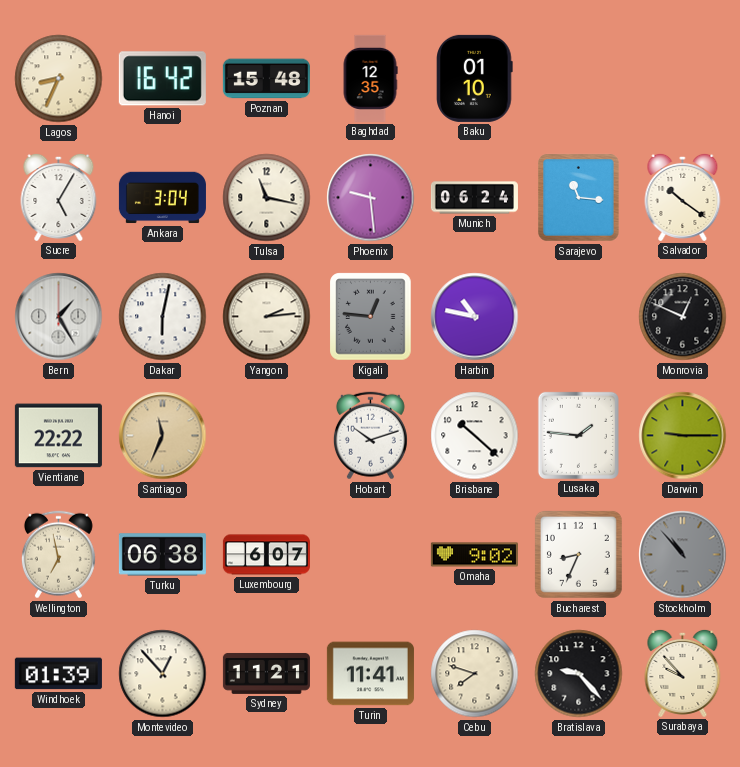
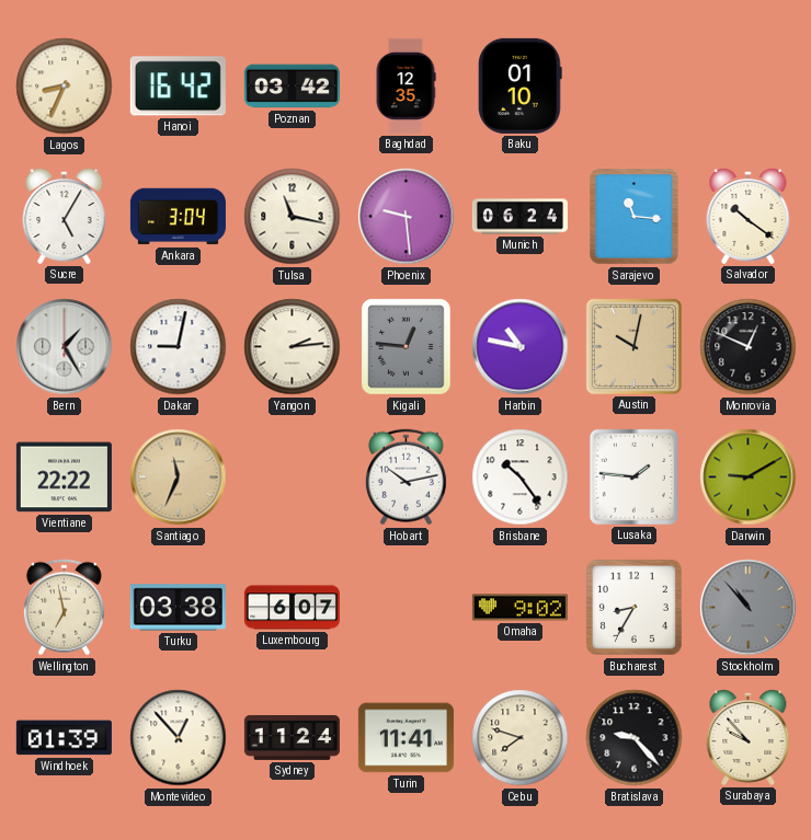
Poznan: 15:48 -> 03:42 (292, 87)
Dakar: 6:02 -> 9:02 (179, 347)
Austin: none -> 10:02 (633, 346)
Hobart: 10:12 -> 10:13 (405, 477)
Brisbane: 10:22 -> 10:24 (521, 477)
Darwin: 9:15 -> 9:10 (749, 477)
Turku: 06:38 -> 03:38 (178, 608)
Bucharest: 8:34 -> 8:35 (633, 607)
Sydney: 11:21 -> 11:24 (292, 738)
